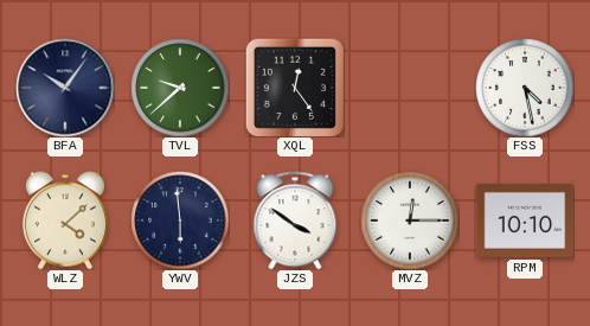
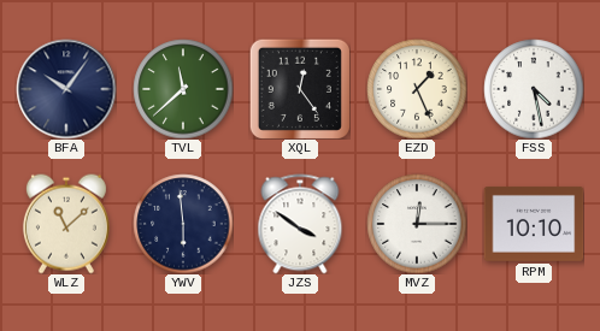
TVL: 9:38 -> 11:38 (183, 89)
EZD: none -> 1:26 (417, 89)
WLZ: 4:08 -> 11:08 (66, 224)
